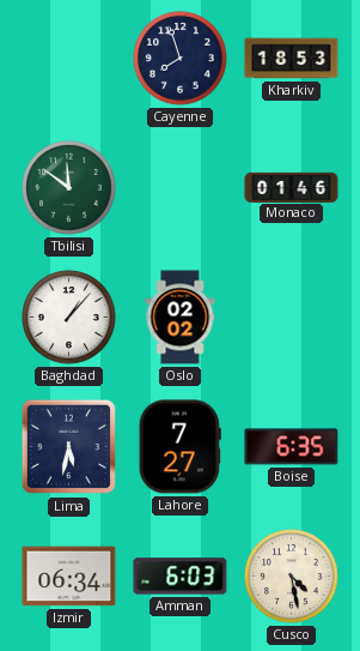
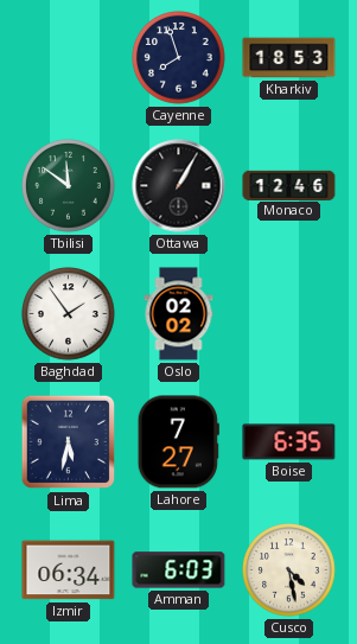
Ottawa: none -> 1:05 (179, 186)
Monaco: 01:46 -> 12:46 (289, 185)
Baghdad: 1:07 -> 1:54 (69, 314)
